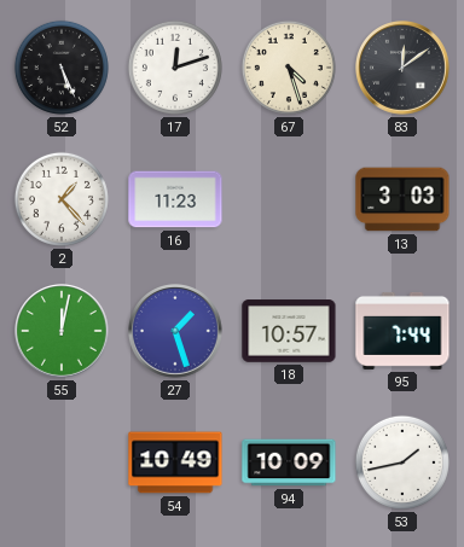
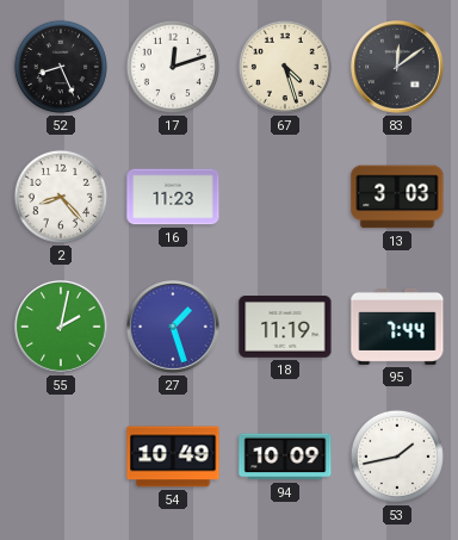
52: 5:26 -> 8:26 (61, 67)
2: 1:23 -> 8:23 (61, 197)
55: 12:02 -> 2:02 (62, 328)
18: 10:57 -> 11:19 (285, 327)
